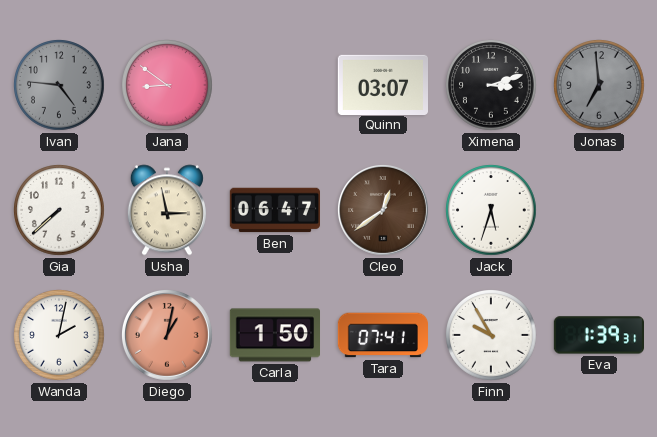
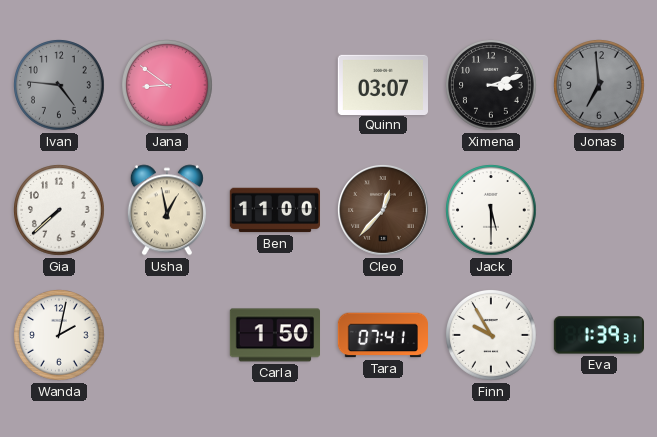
Usha: 2:58 -> 12:58 (167, 210)
Ben: 06:47 -> 11:00 (274, 210)
Cleo: 12:39 -> 12:37 (383, 210)
Jack: 5:33 -> 5:30 (492, 211)
Diego: 1:02 -> none (167, 335)
